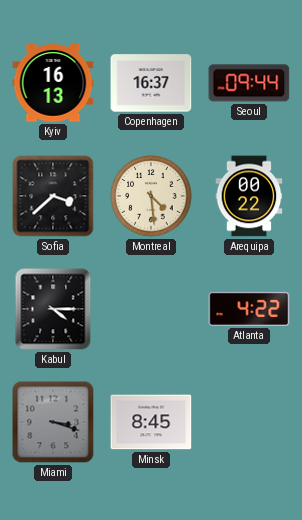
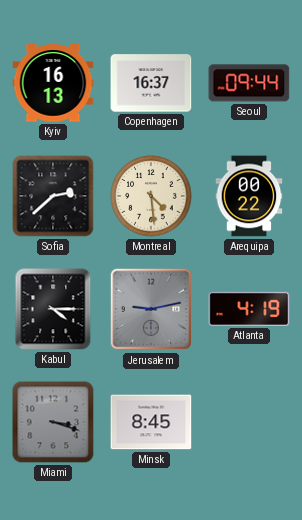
Sofia: 3:38 -> 2:38 (53, 196)
Jerusalem: none -> 9:13 (151, 309)
Atlanta: 4:22 -> 4:19 (249, 309)
